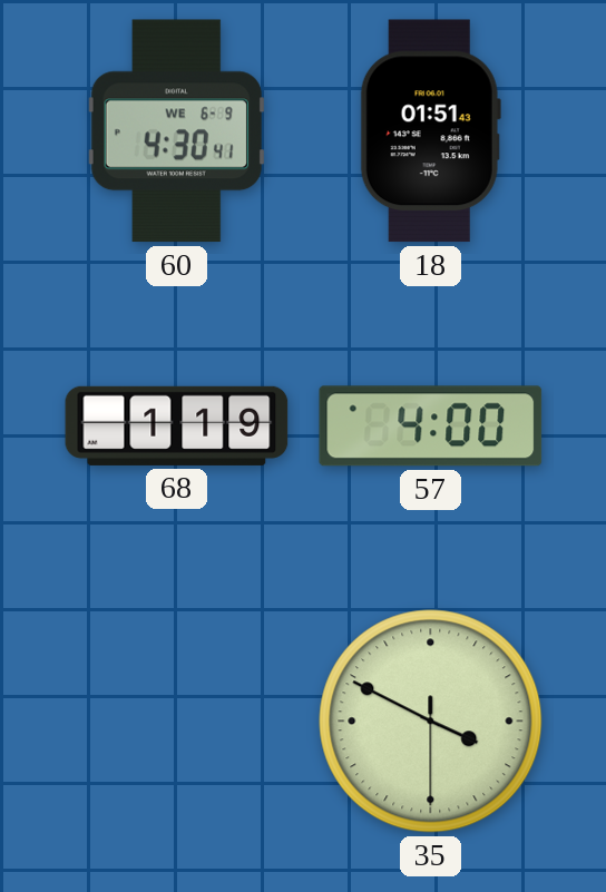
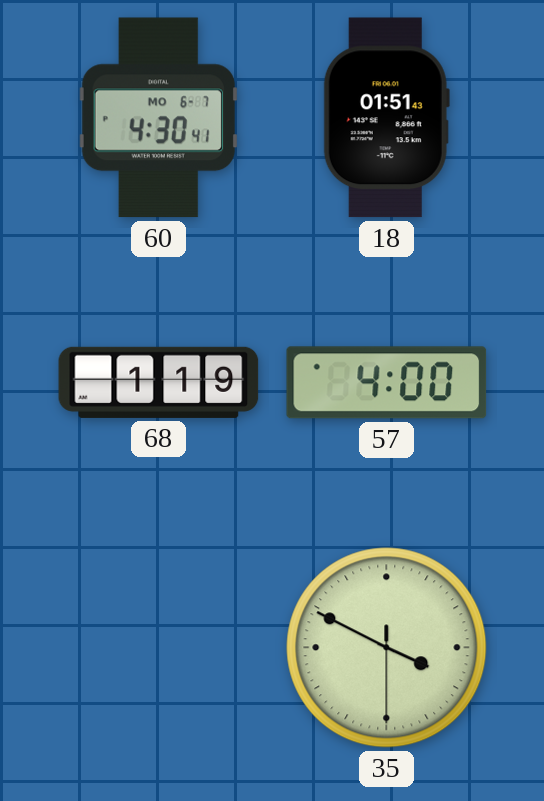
60 date: WE 6-9 -> MO 6-7 (158, 118)
